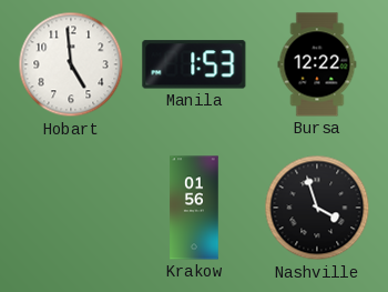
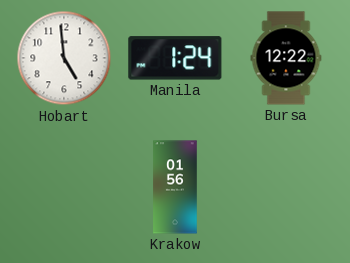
Manila: 1:53 -> 1:24 (175, 58)
Nashville: 3:57 -> none (317, 208)
